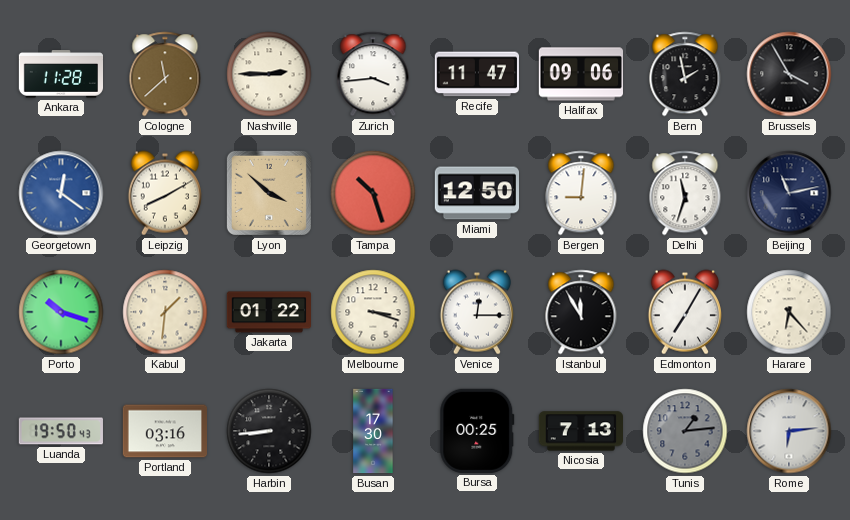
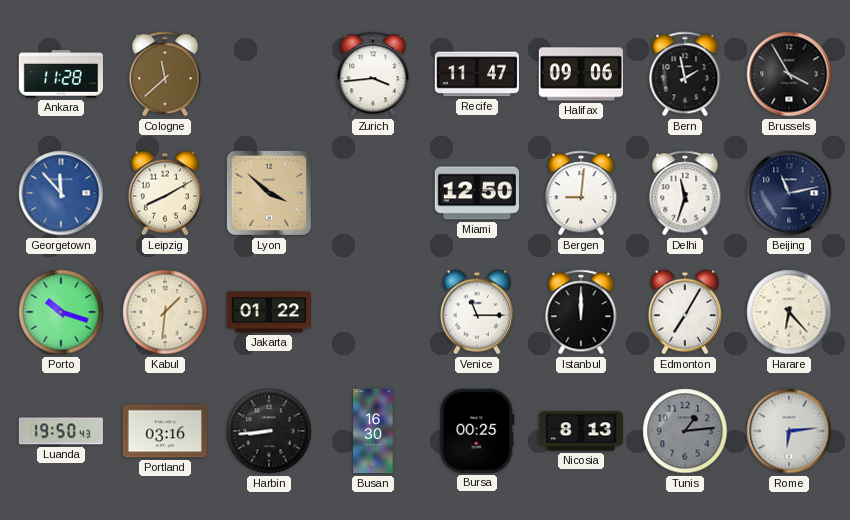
Nashville: 2:45 -> none (269, 74)
Georgetown: 12:21 -> 11:53 (61, 193)
Tampa: 10:27 -> none (373, 193)
Melbourne: 3:18 -> none (373, 312)
Venice: 12:15 -> 11:15 (477, 312)
Istanbul: 11:55 -> 12:00 (581, 312)
Busan: 17:30 -> 16:30 (373, 431)
Nicosia: 7:13 -> 8:13 (580, 431)
